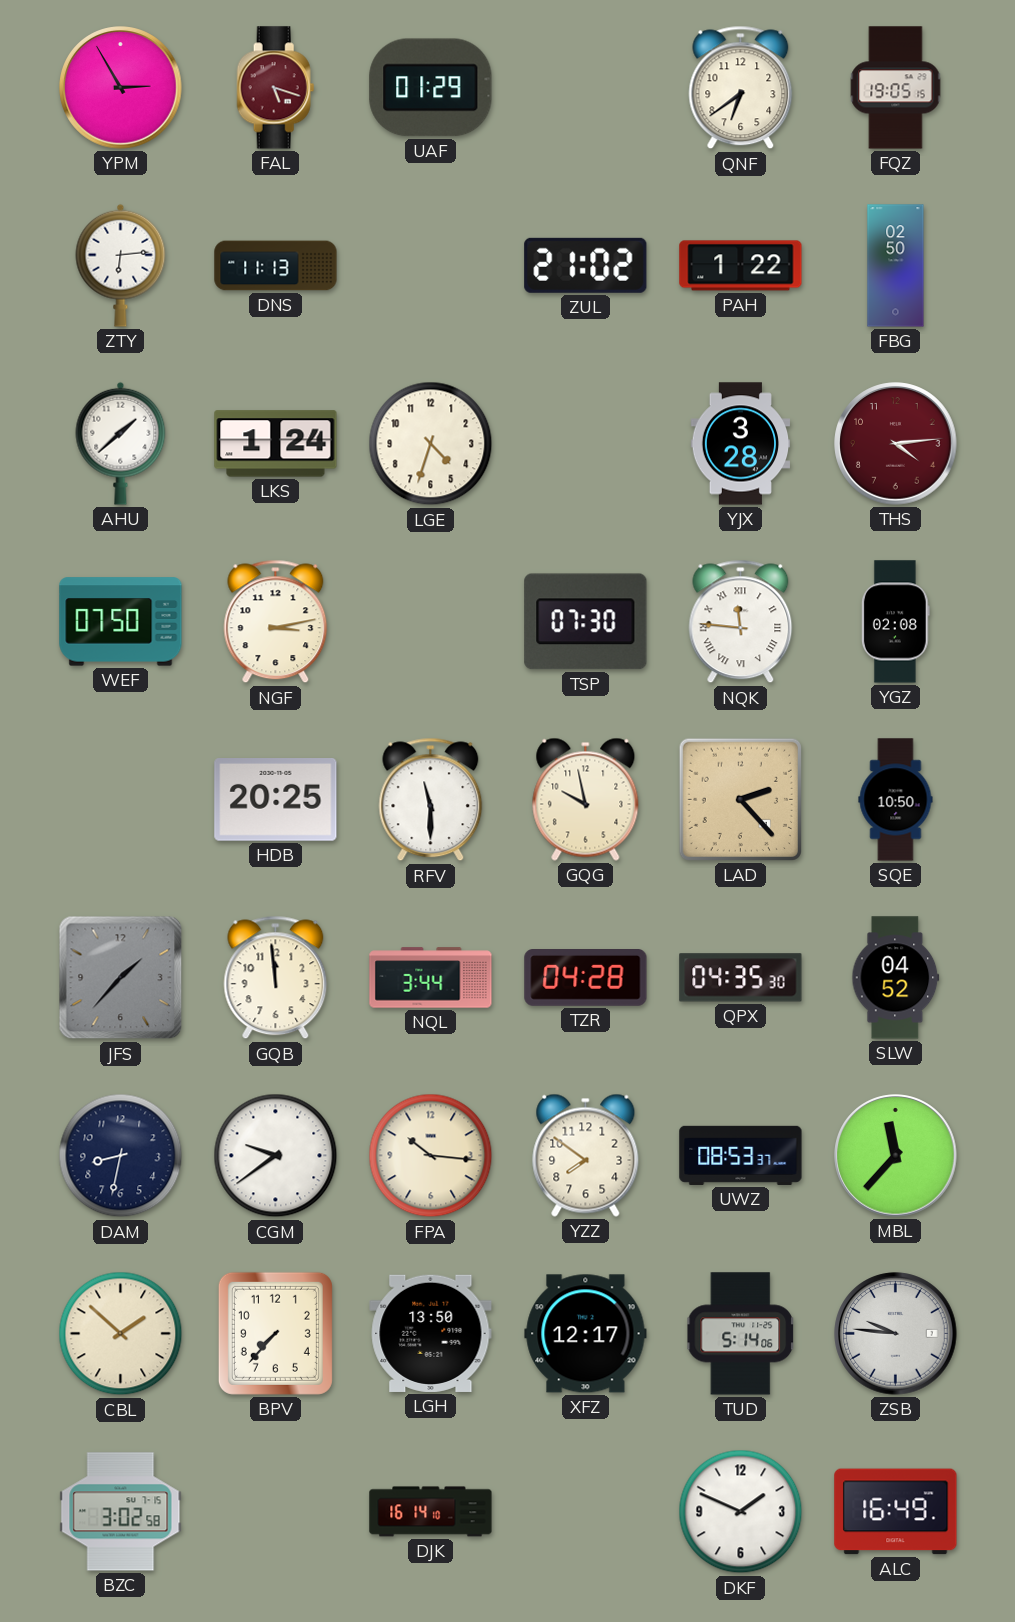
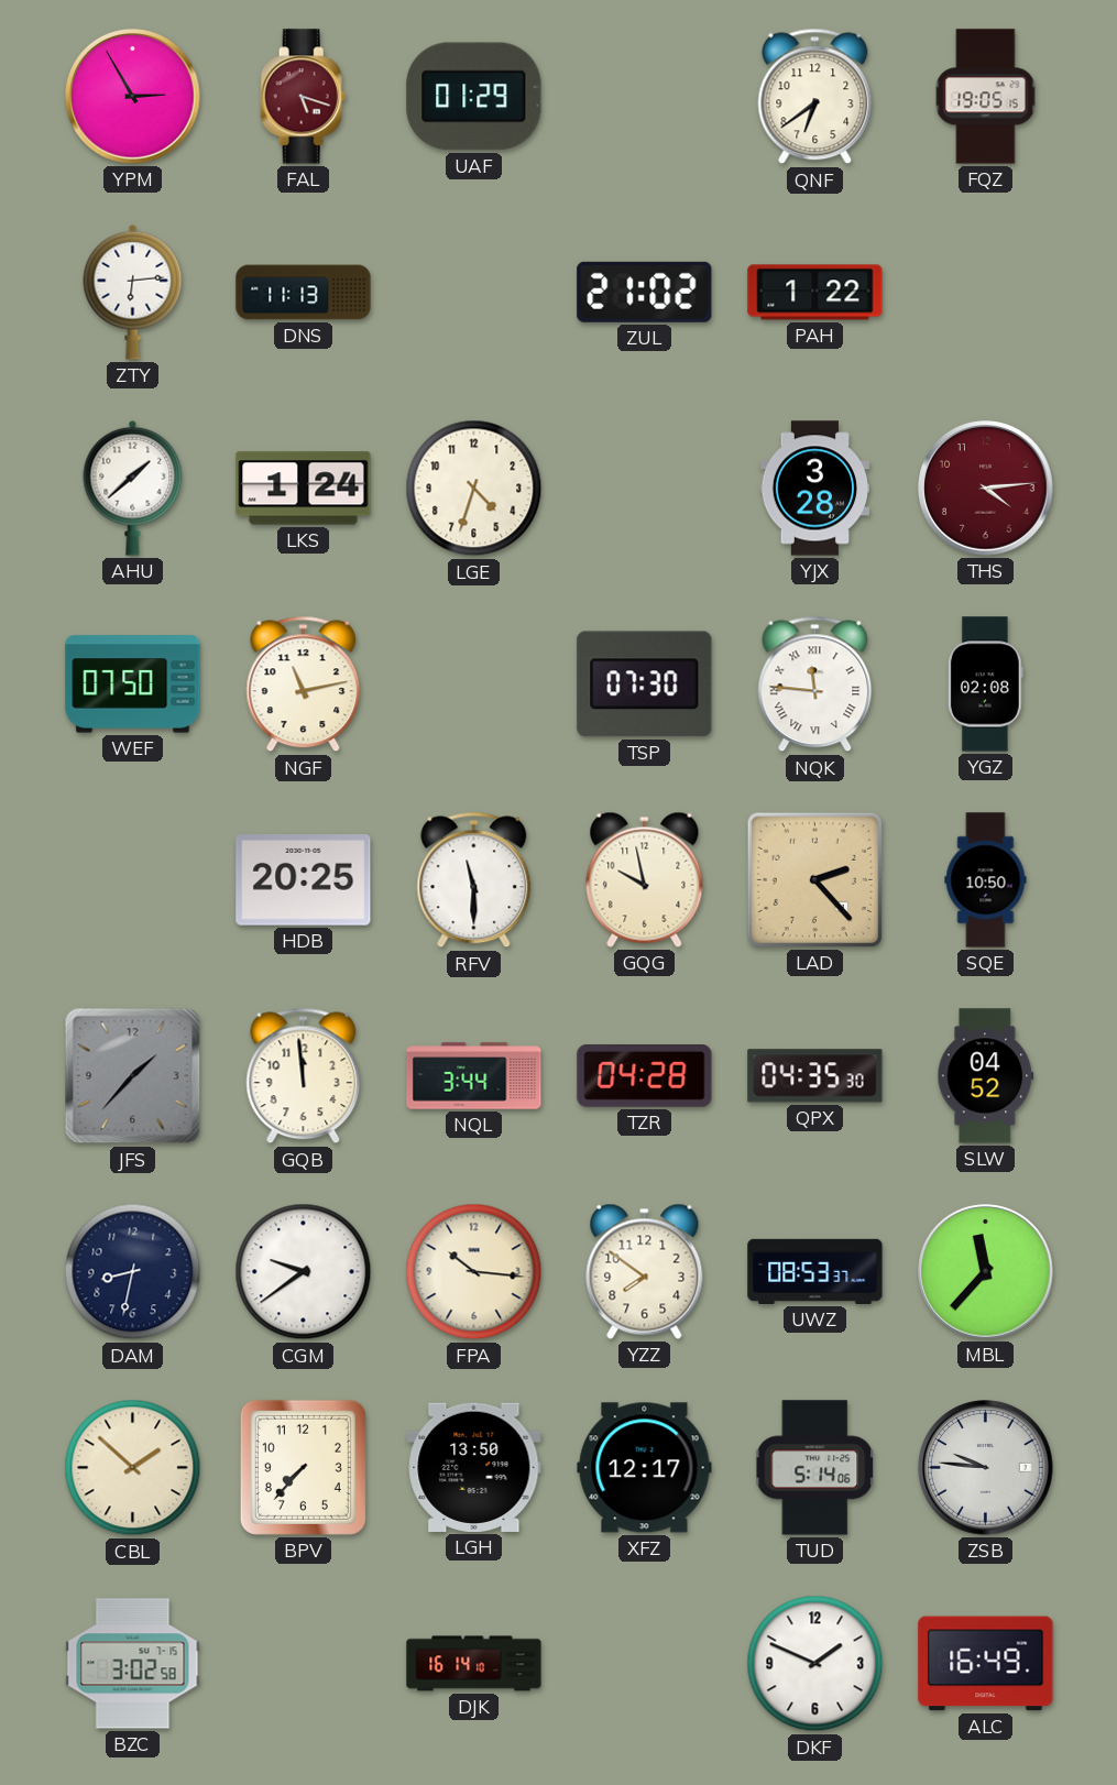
FBG: 02:50 -> none (896, 266)
NGF: 3:13 -> 11:13 (304, 685)
